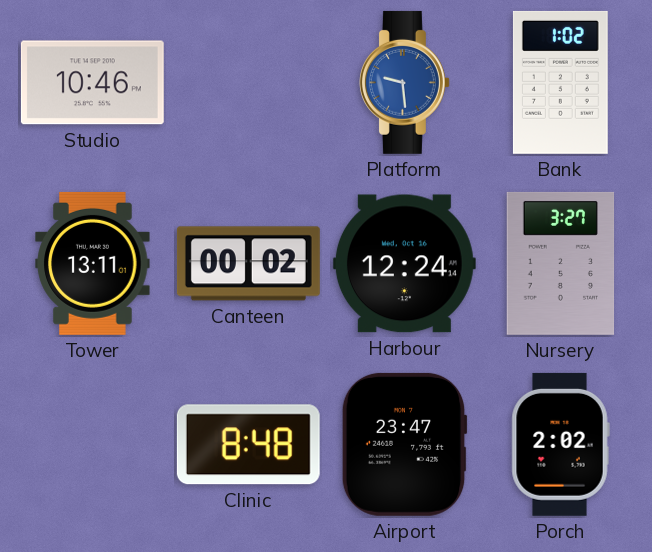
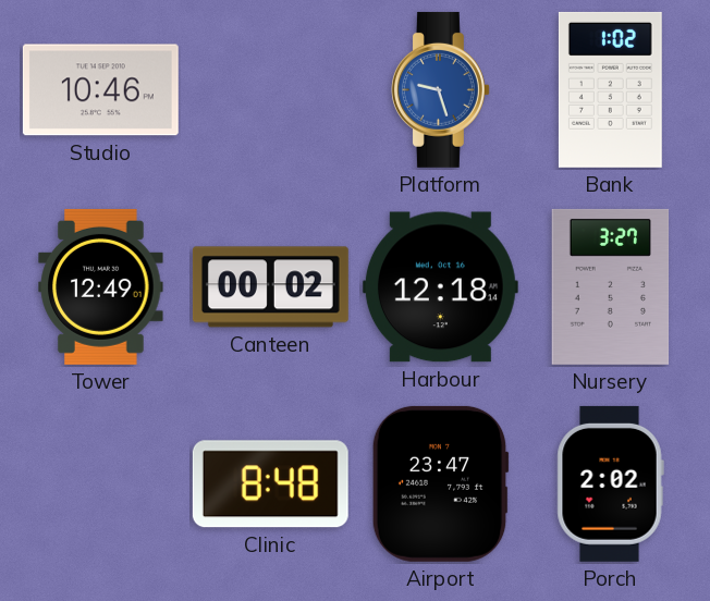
Platform: 9:29 -> 9:27 (440, 89)
Tower: 13:11 -> 12:49 (101, 286)
Harbour: 12:24 -> 12:18 (440, 287)
